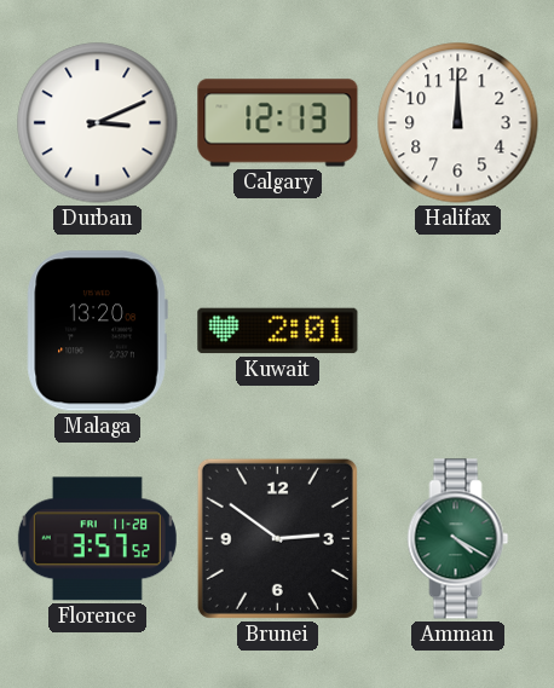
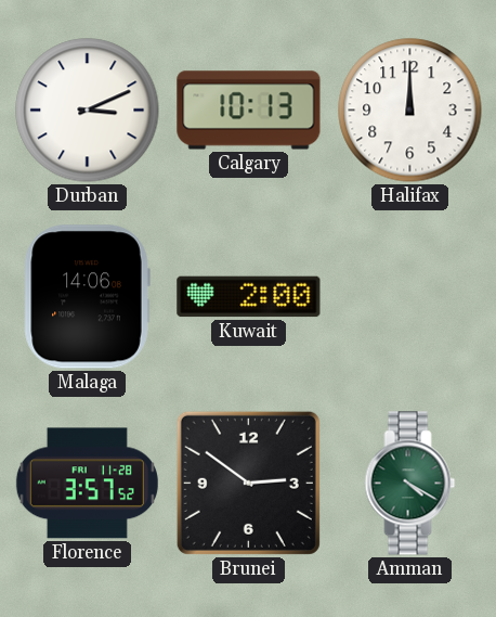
Calgary: 12:13 -> 10:13 (249, 111)
Malaga: 13:20 -> 14:06 (87, 297)
Kuwait: 2:01 -> 2:00 (249, 297)
